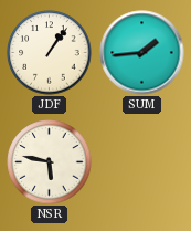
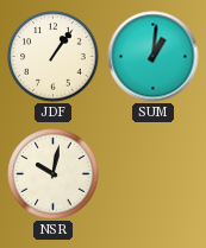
SUM: 1:44 -> 1:01 (154, 57)
NSR: 5:47 -> 10:02 (54, 174)
